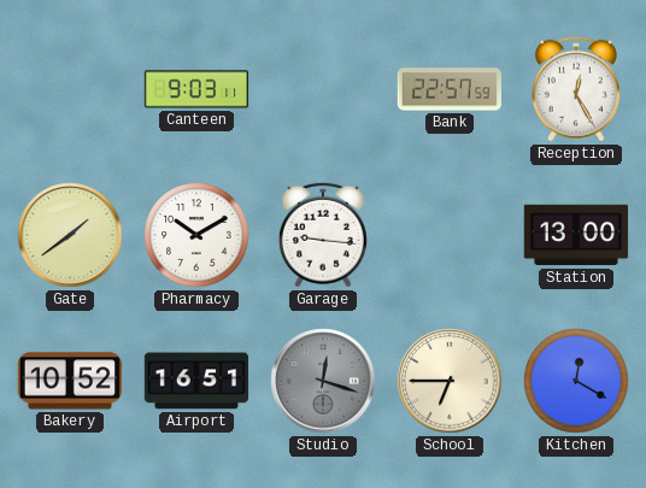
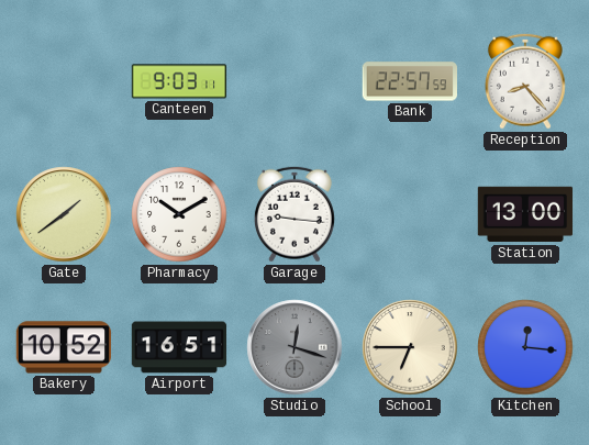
Reception: 12:25 -> 8:23 (525, 81)
Kitchen: 12:20 -> 12:16 (525, 347)
